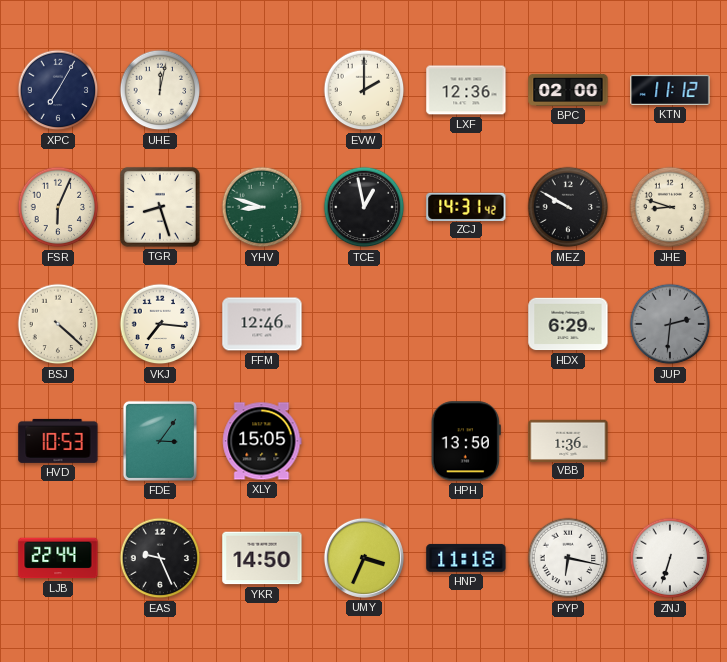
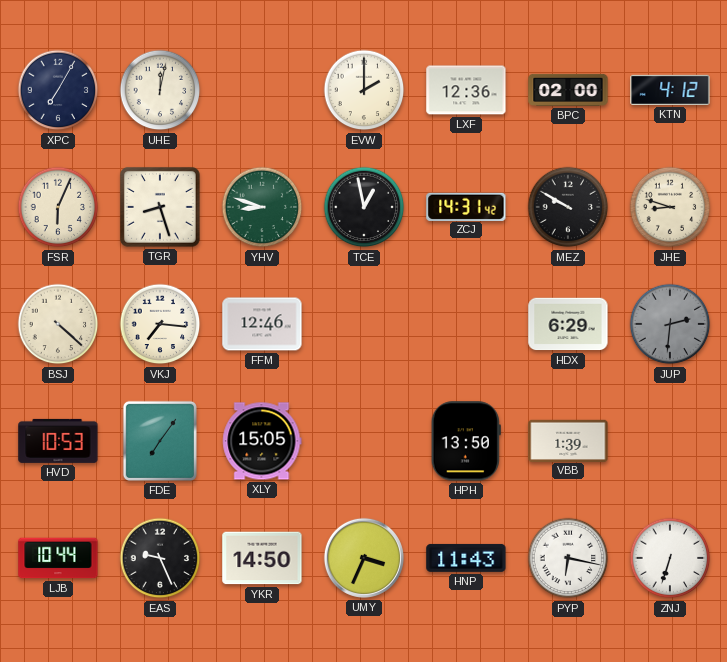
KTN: 11:12 -> 4:12 (670, 90)
FDE: 3:06 -> 7:06 (160, 441)
VBB: 1:36 -> 1:39 (568, 440)
LJB: 22:44 -> 10:44 (58, 558)
HNP: 11:18 -> 11:43 (466, 558)
